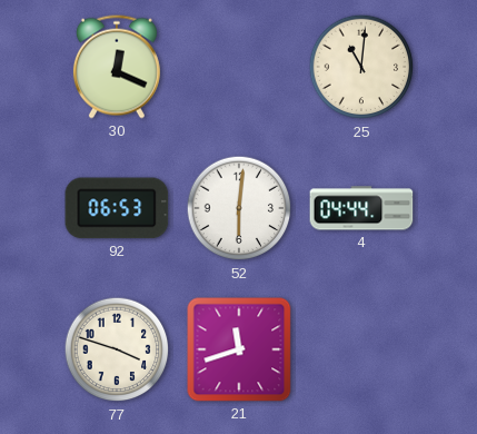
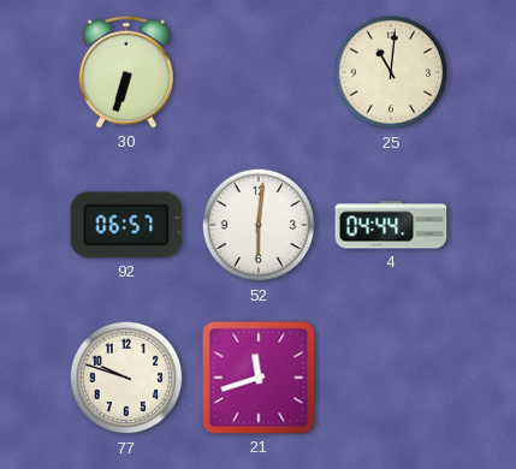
30: 12:19 -> 6:33 (126, 72)
92: 06:53 -> 06:57 (126, 225)
77: 3:48 -> 9:48 (126, 378)
